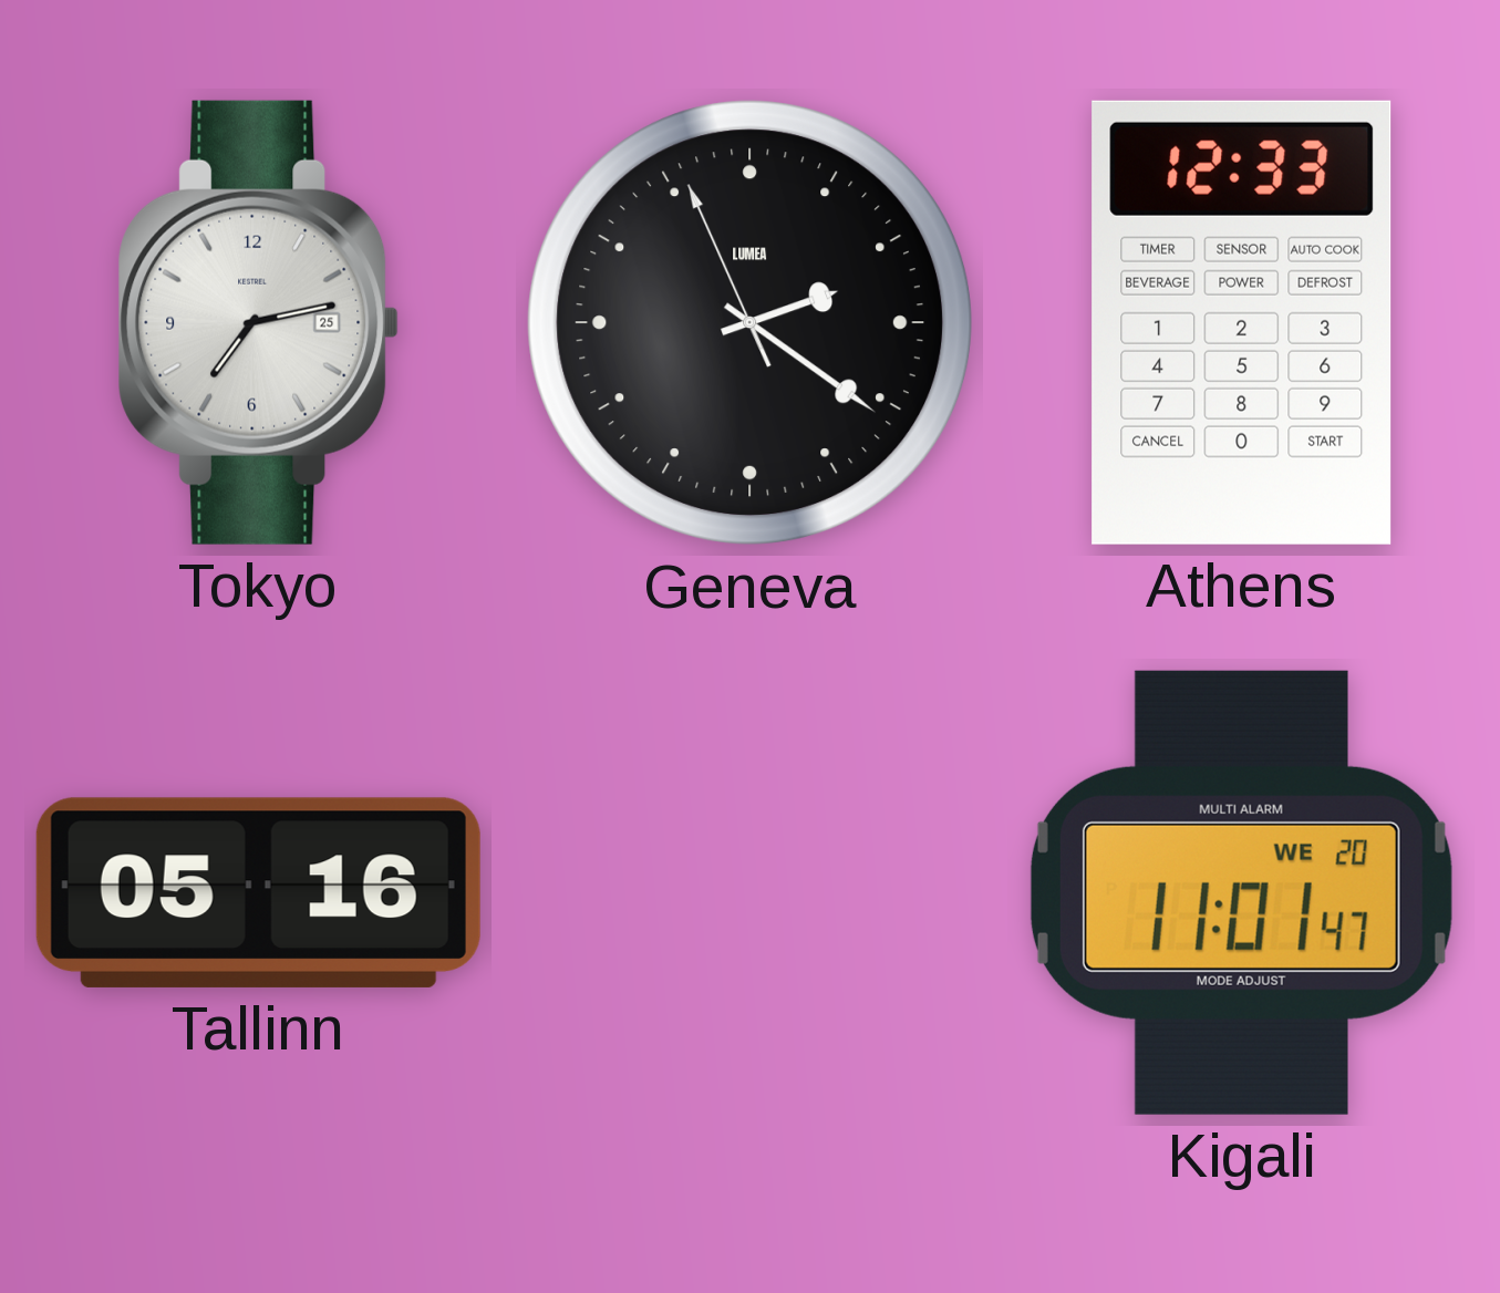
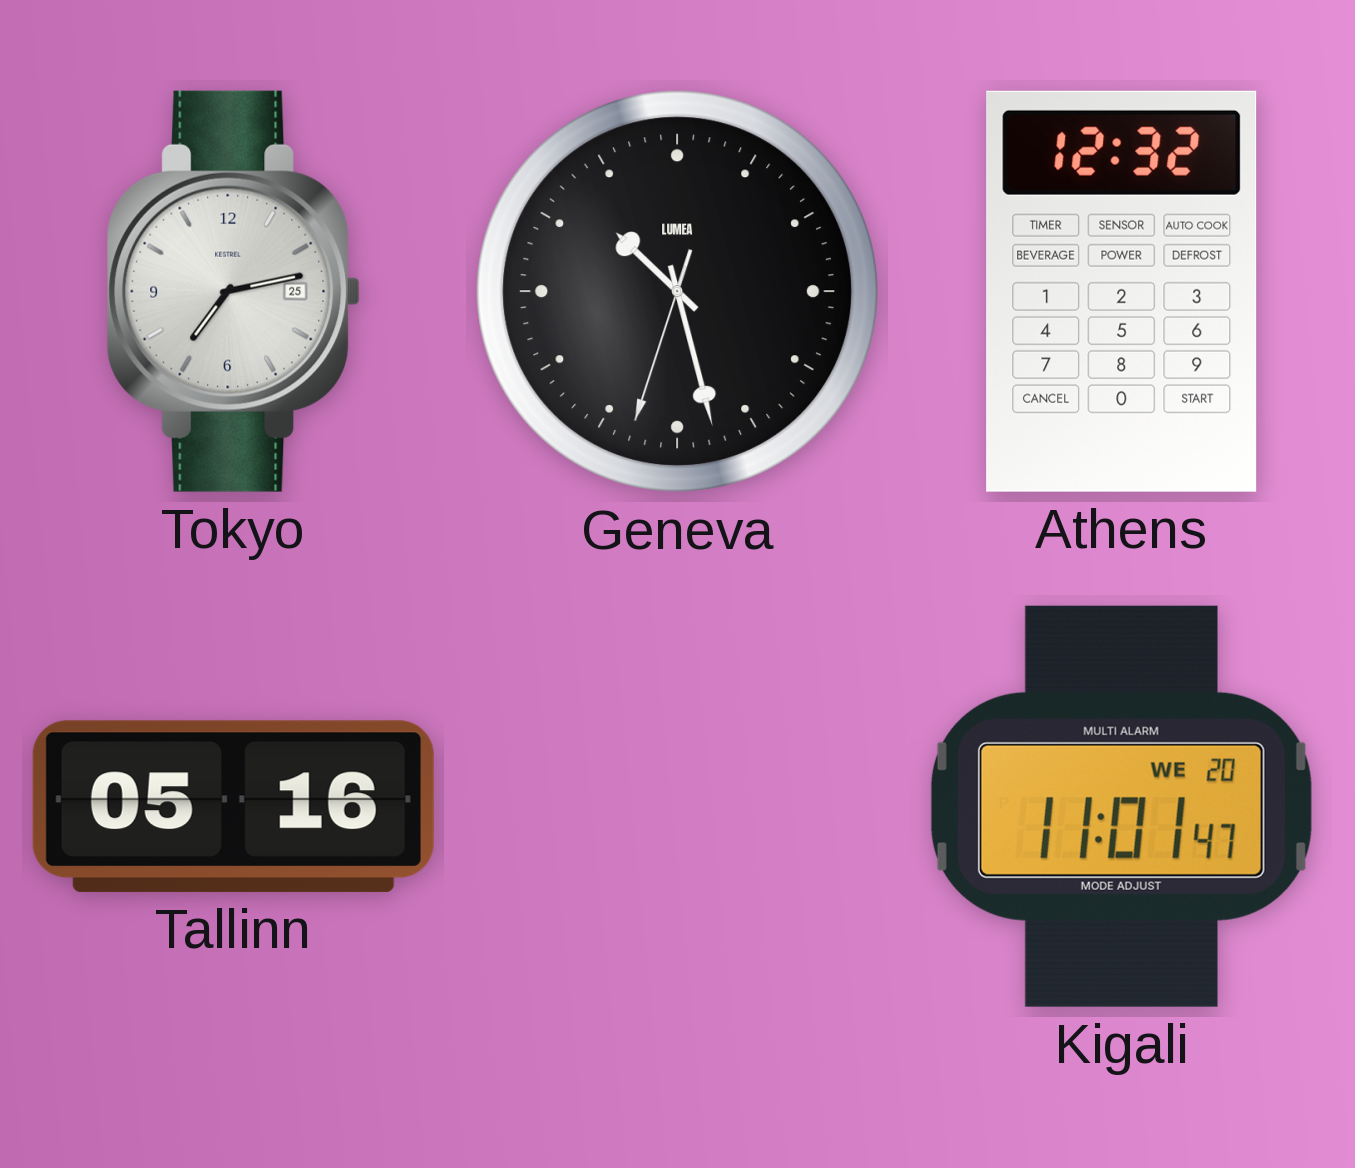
Geneva: 2:20 -> 10:27 (678, 292)
Athens: 12:33 -> 12:32 (1122, 291)
